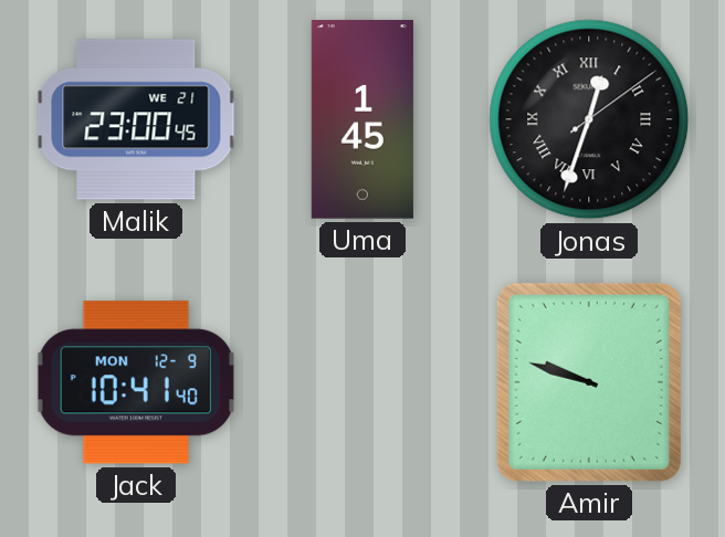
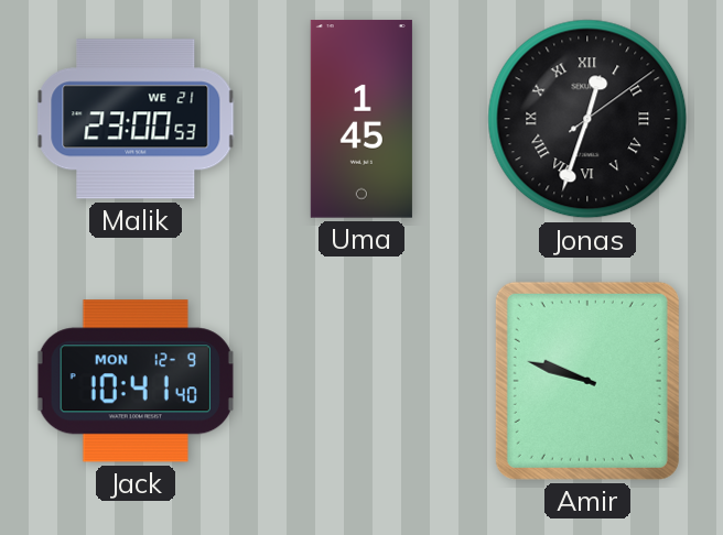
Malik: 23:00:45 -> 23:00:53 (136, 119)
